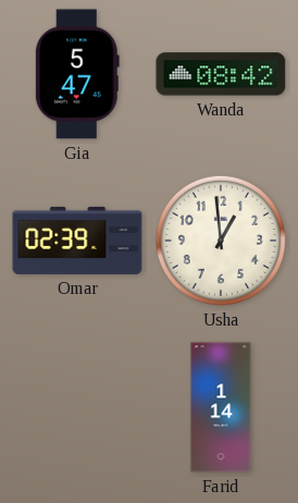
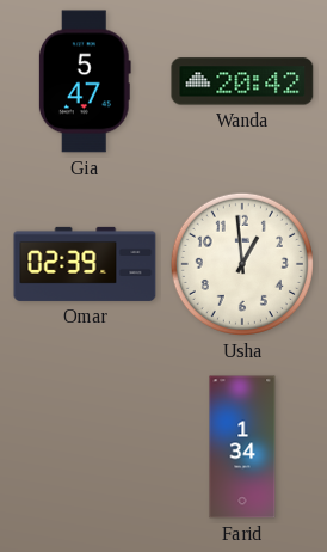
Wanda: 08:42 -> 20:42 (242, 81)
Farid: 1:14 -> 1:34 (242, 447)
